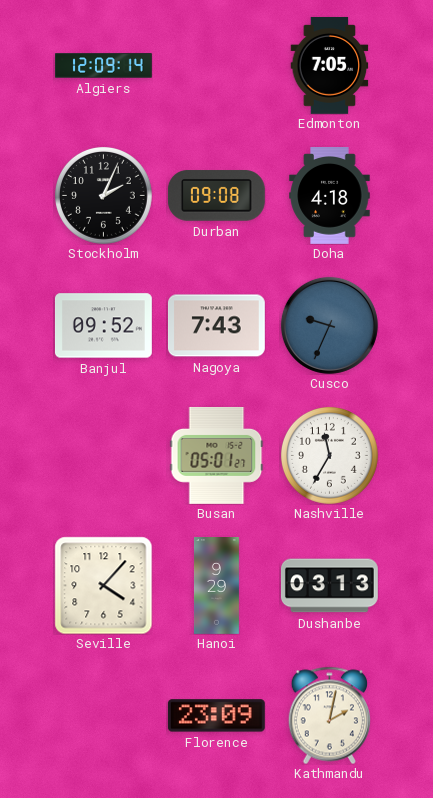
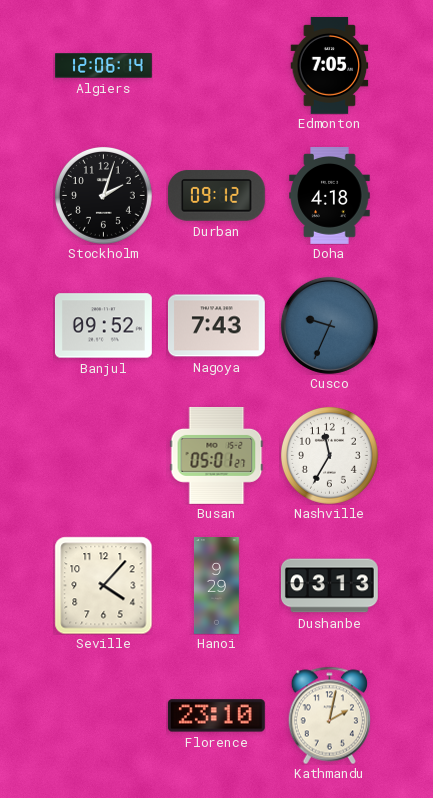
Algiers: 12:09 -> 12:06 (104, 66)
Stockholm: 2:04 -> 2:03 (103, 195)
Durban: 09:08 -> 09:12 (216, 196)
Florence: 23:09 -> 23:10 (216, 716)
